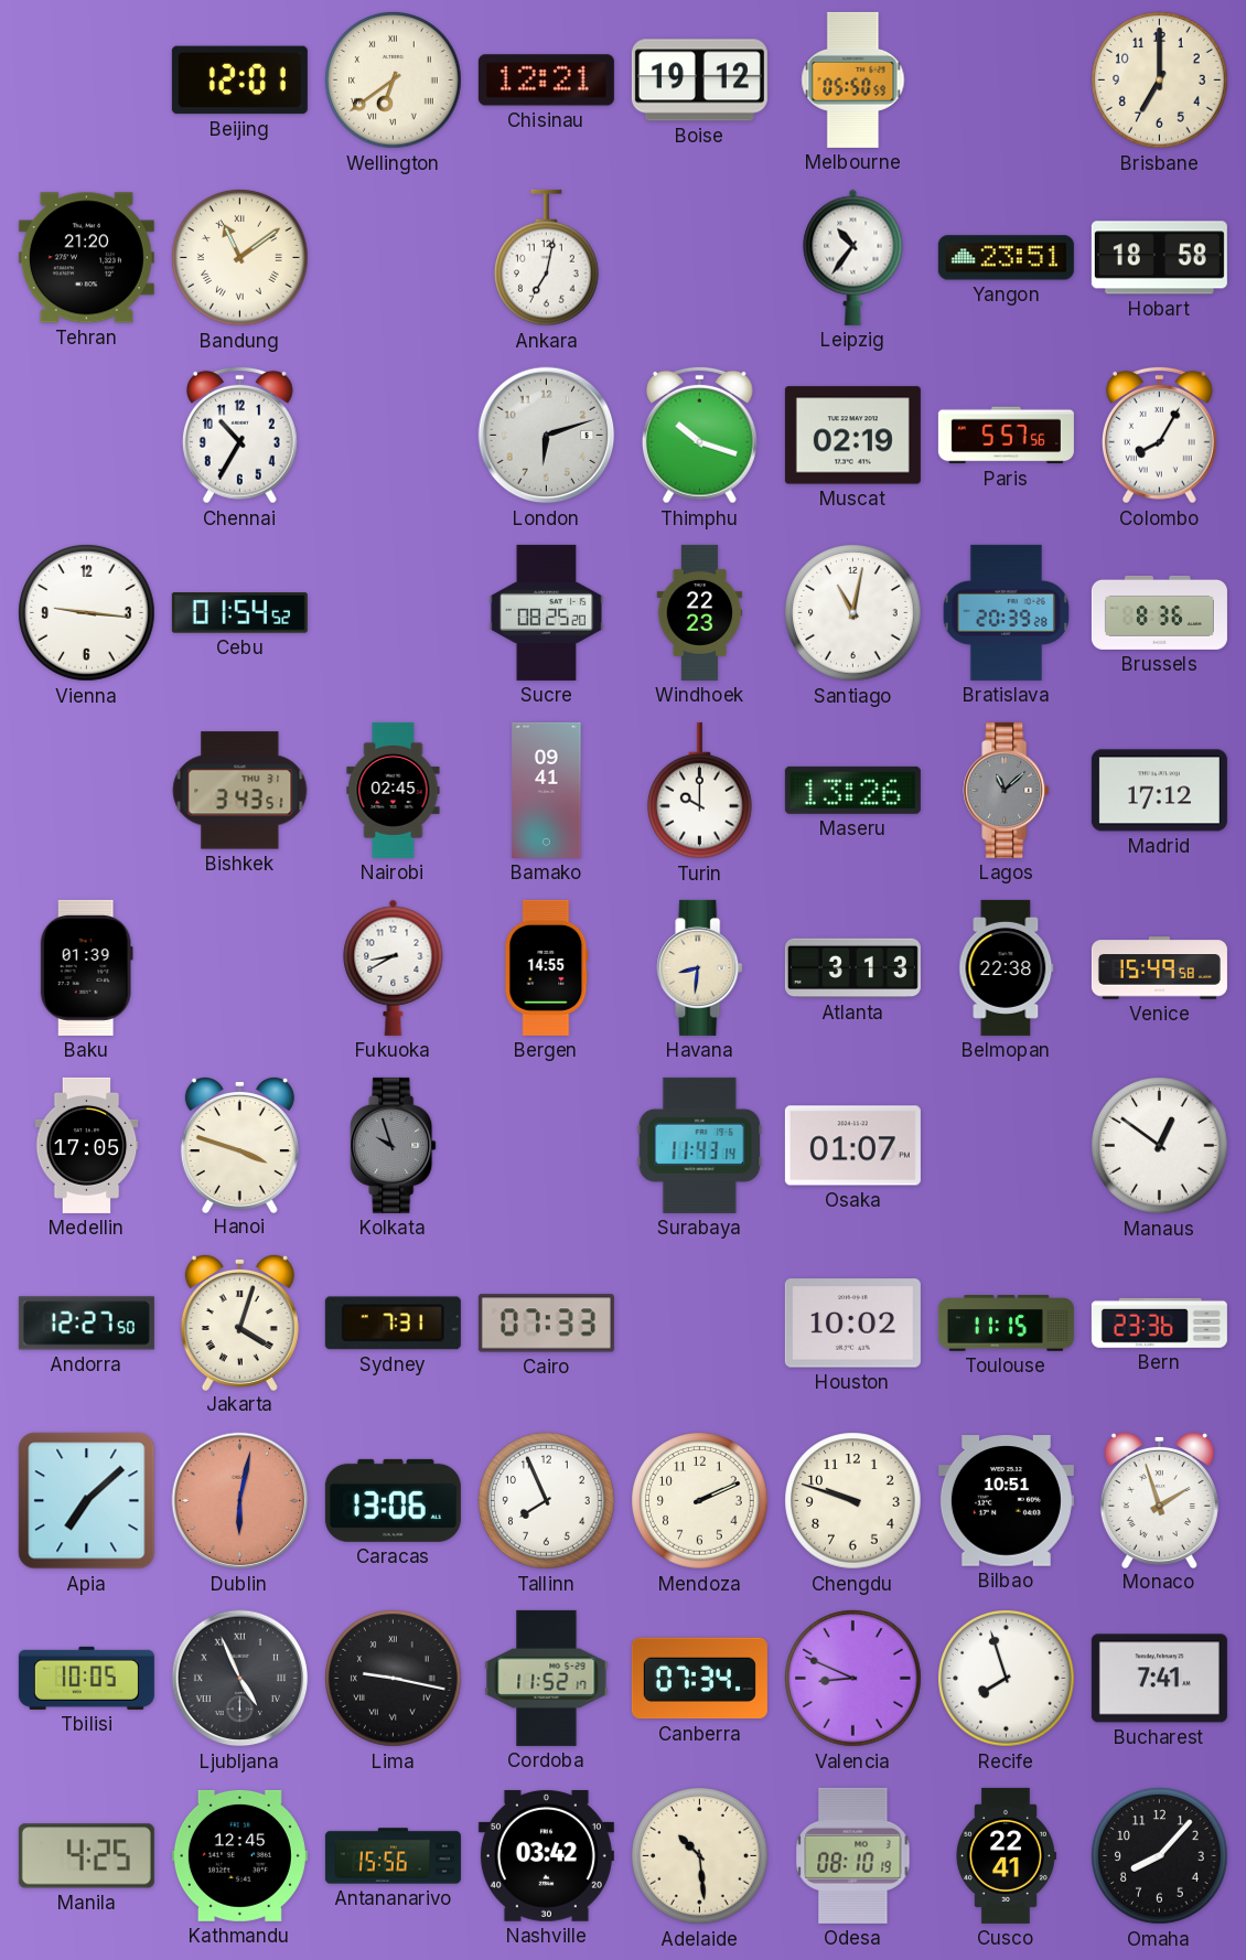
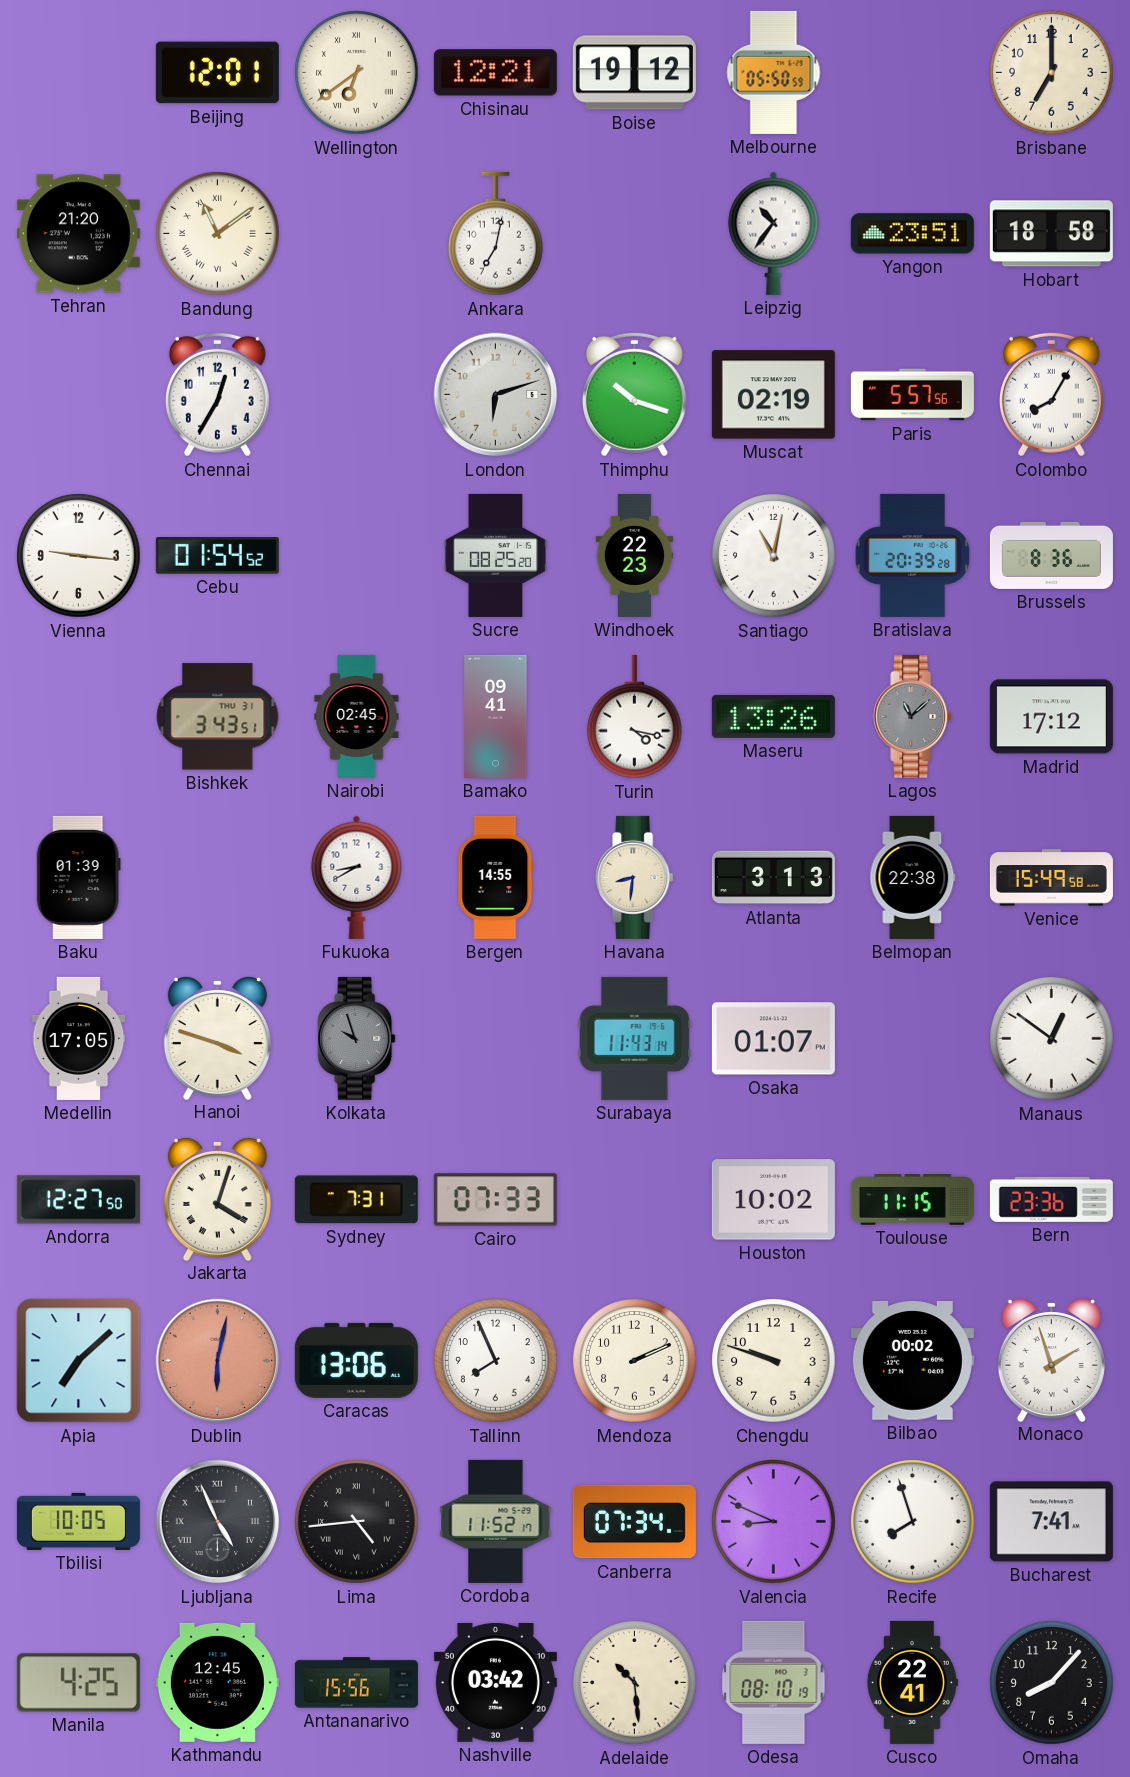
Chennai: 10:35 -> 12:35 (217, 394)
Turin: 10:00 -> 4:17 (635, 717)
Bilbao: 10:51 -> 00:02 (912, 1361)
Lima: 9:17 -> 4:44 (357, 1522)
